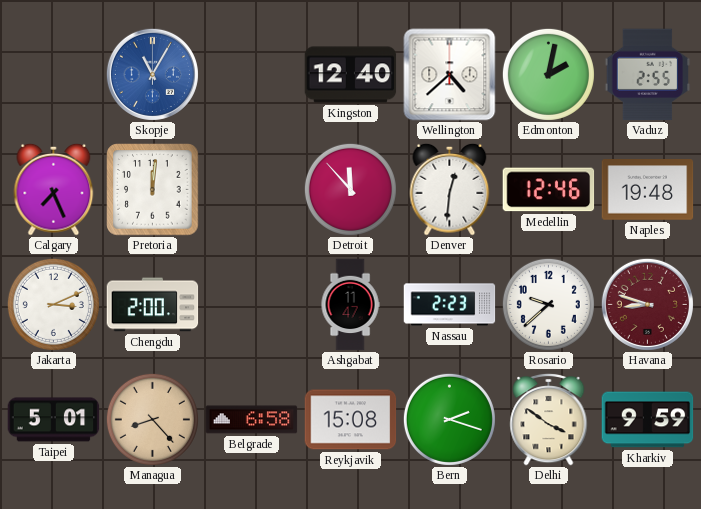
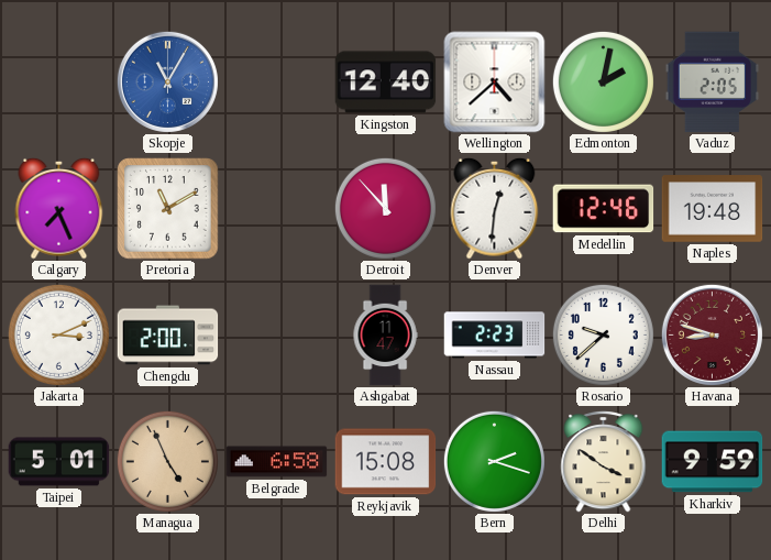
Vaduz: 2:55 -> 2:05 (713, 83)
Pretoria: 12:01 -> 11:10 (168, 209)
Managua: 8:23 -> 4:56 (167, 461)
